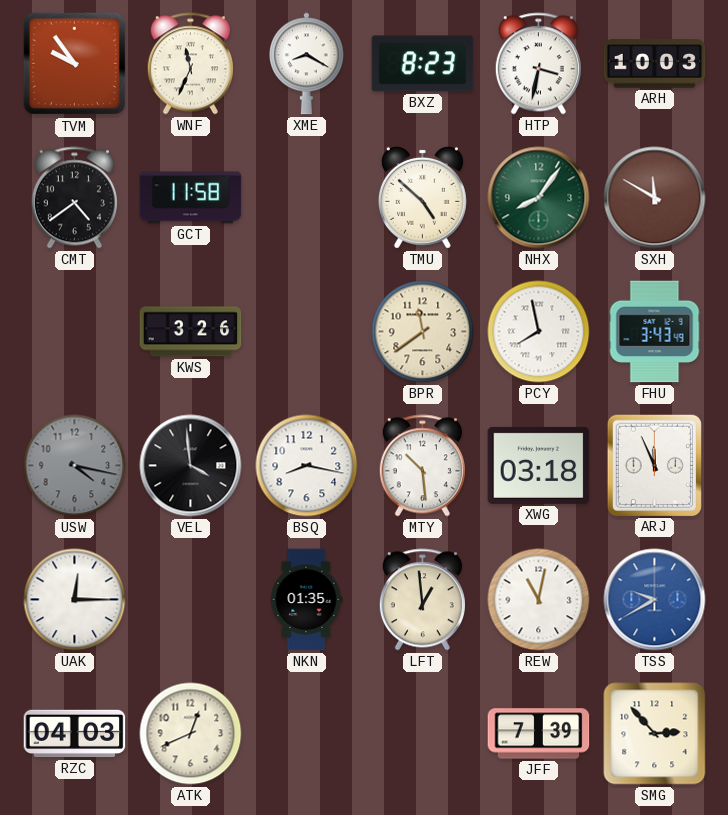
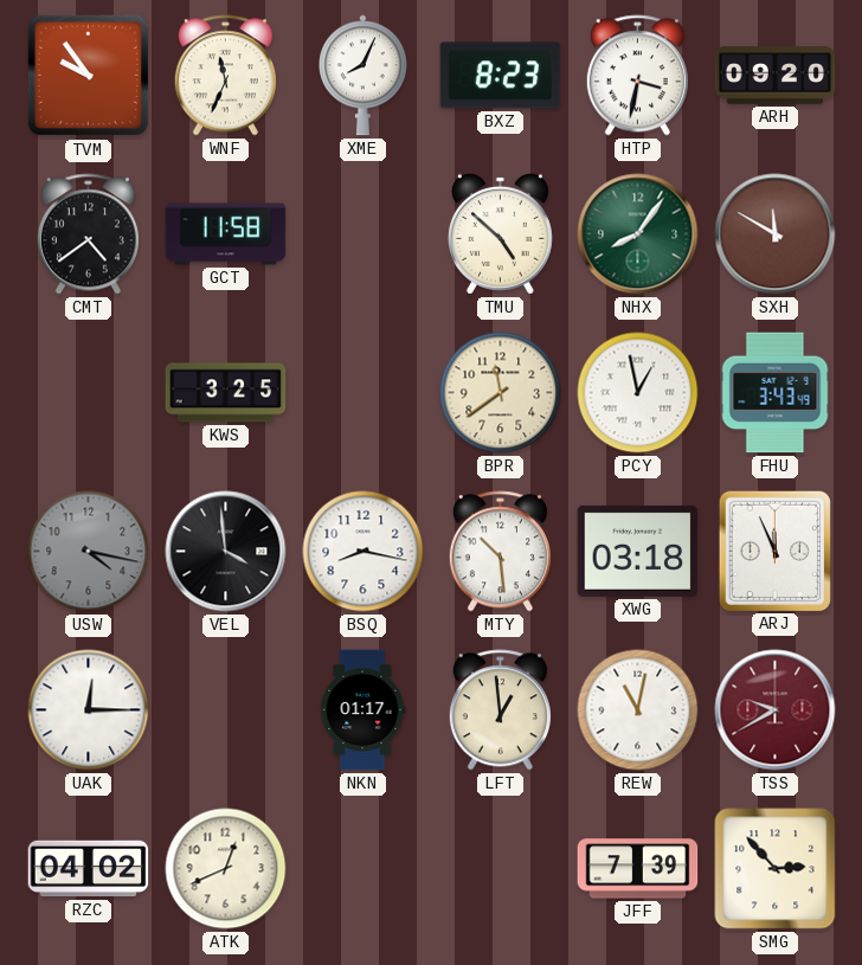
XME: 8:20 -> 8:04 (364, 76)
ARH: 10:03 -> 09:20 (776, 76)
KWS: 3:26 -> 3:25 (226, 393)
PCY: 7:58 -> 12:58 (638, 393)
NKN: 01:35 -> 01:17 (362, 710)
TSS dial: blue -> burgundy (776, 710)
RZC: 04:03 -> 04:02 (89, 869)
